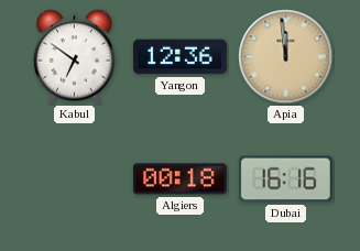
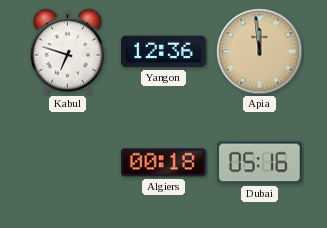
Kabul: 6:51 -> 6:48 (67, 52)
Dubai: 16:16 -> 05:16 (259, 163)
